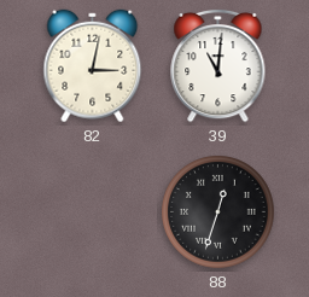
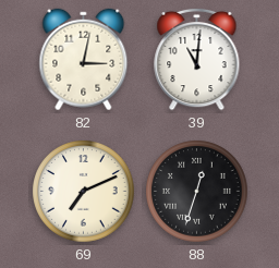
69: none -> 7:11 (84, 192)
